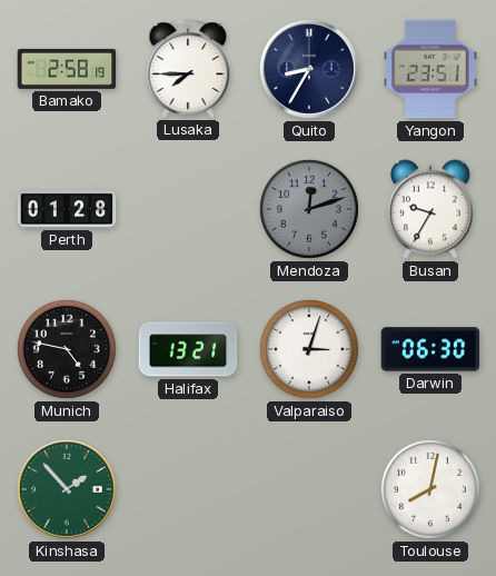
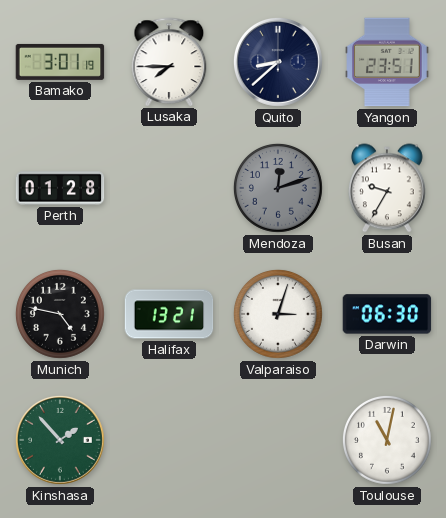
Bamako: 2:58 -> 3:01 (60, 62)
Quito: 8:35 -> 8:38 (278, 62)
Toulouse: 8:02 -> 11:02 (387, 440)
